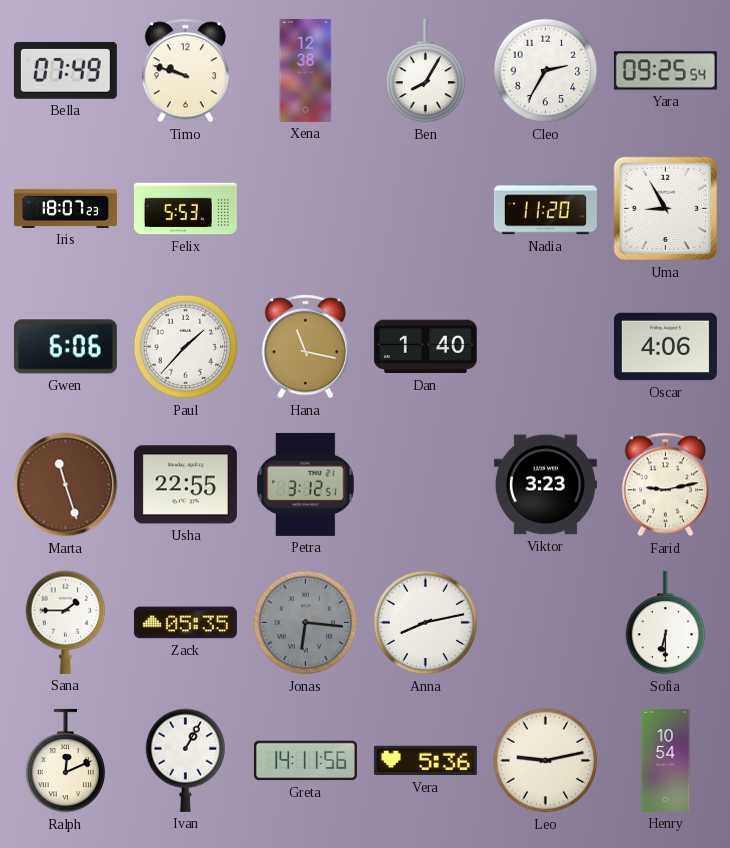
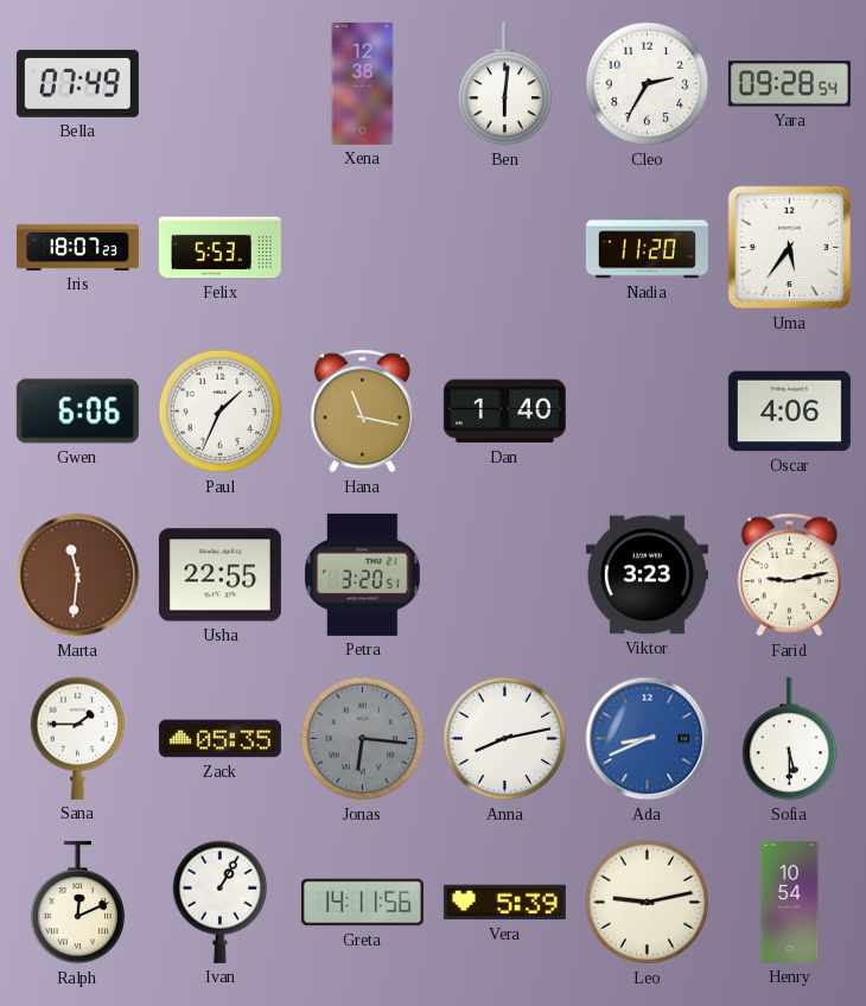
Timo: 9:48 -> none (185, 71)
Ben: 8:05 -> 6:01 (505, 84)
Yara: 09:25 -> 09:28 (789, 84)
Uma: 8:55 -> 5:36 (790, 248)
Paul: 1:37 -> 1:34 (221, 412)
Marta: 11:27 -> 11:31 (78, 575)
Petra: 3:12 -> 3:20 (363, 574)
Ada: none -> 8:41 (648, 739)
Sofia: 6:30 -> 5:30 (790, 739)
Vera: 5:36 -> 5:39 (504, 903)
